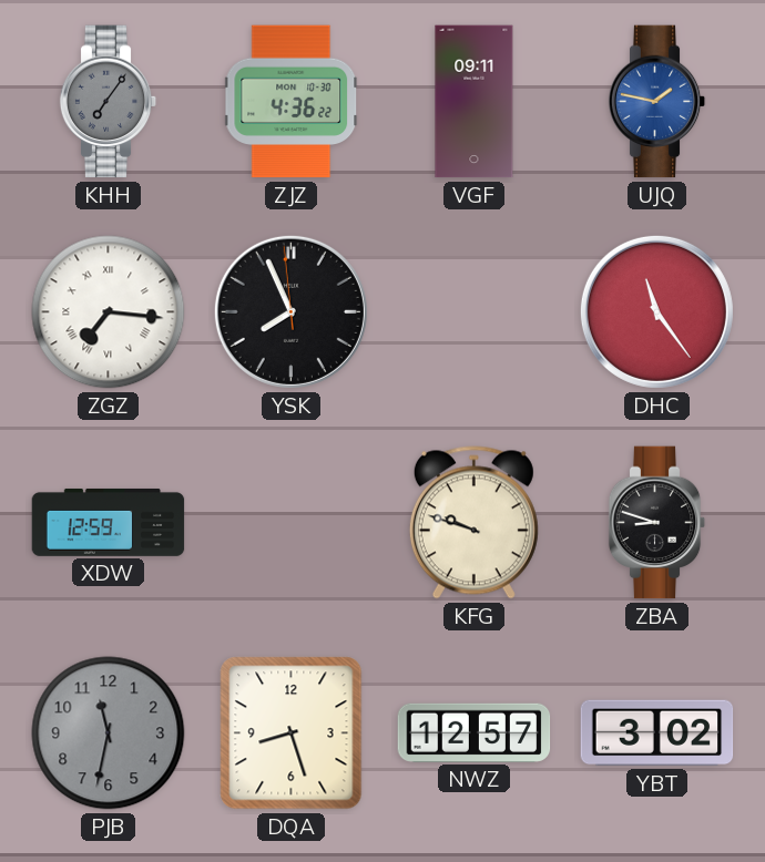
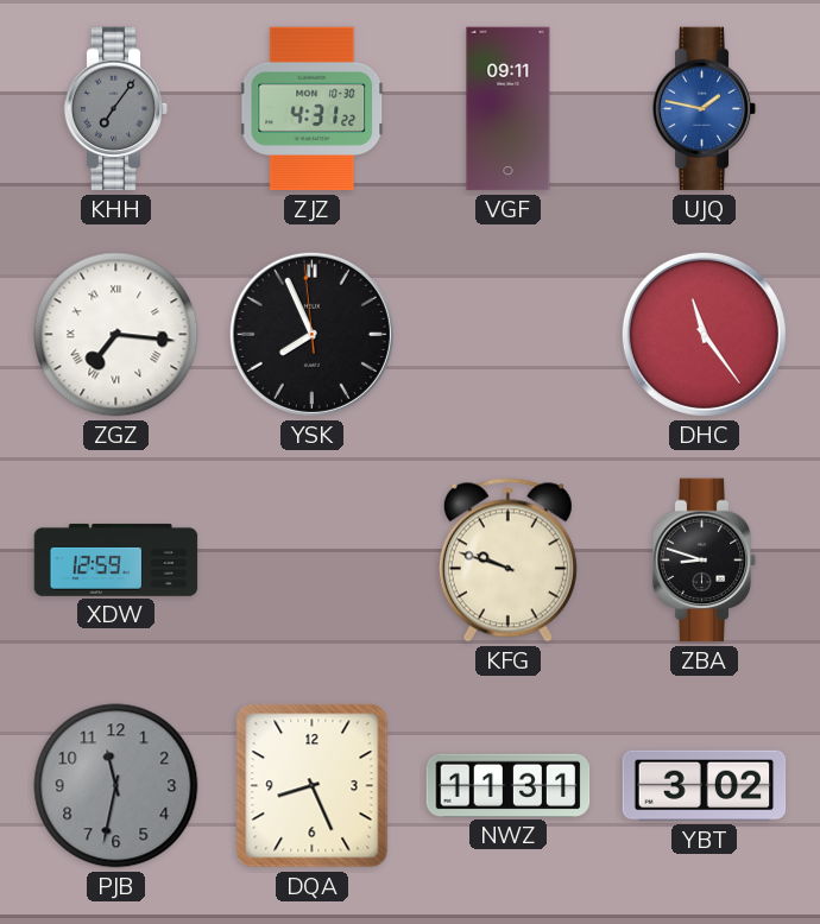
ZJZ: 4:36 -> 4:31 (313, 109)
DQA: 8:27 -> 8:26 (313, 786)
NWZ: 12:57 -> 11:31 (509, 785)
